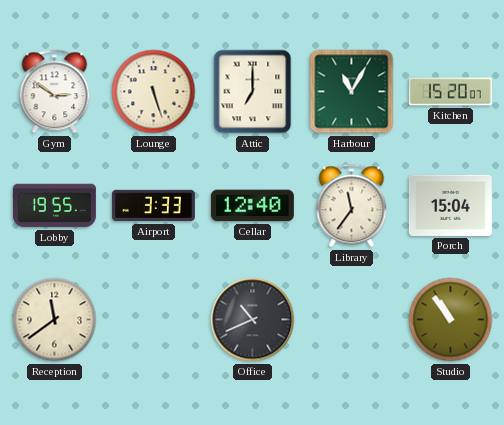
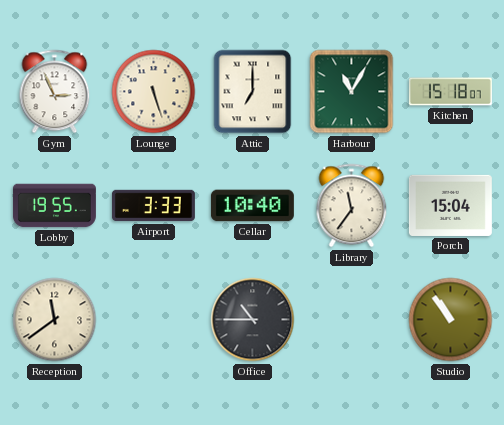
Gym: 2:51 -> 2:56 (55, 92)
Kitchen: 15:20 -> 15:18 (450, 92)
Cellar: 12:40 -> 10:40 (252, 206)
Office: 10:41 -> 10:45 (253, 320)
